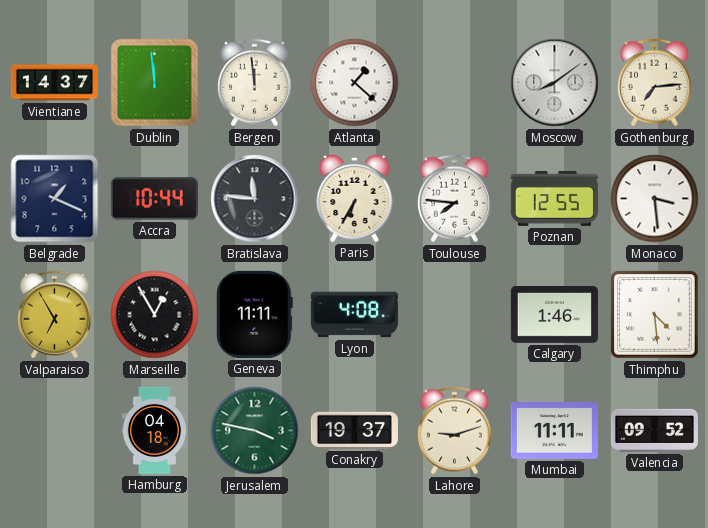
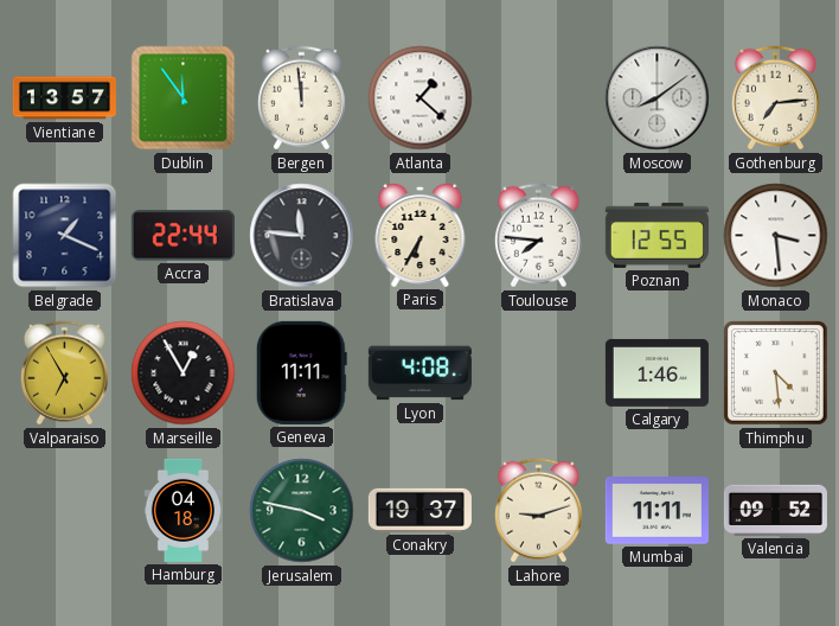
Vientiane: 14:37 -> 13:57 (64, 98)
Dublin: 11:59 -> 11:54 (184, 98)
Accra: 10:44 -> 22:44 (182, 236)
